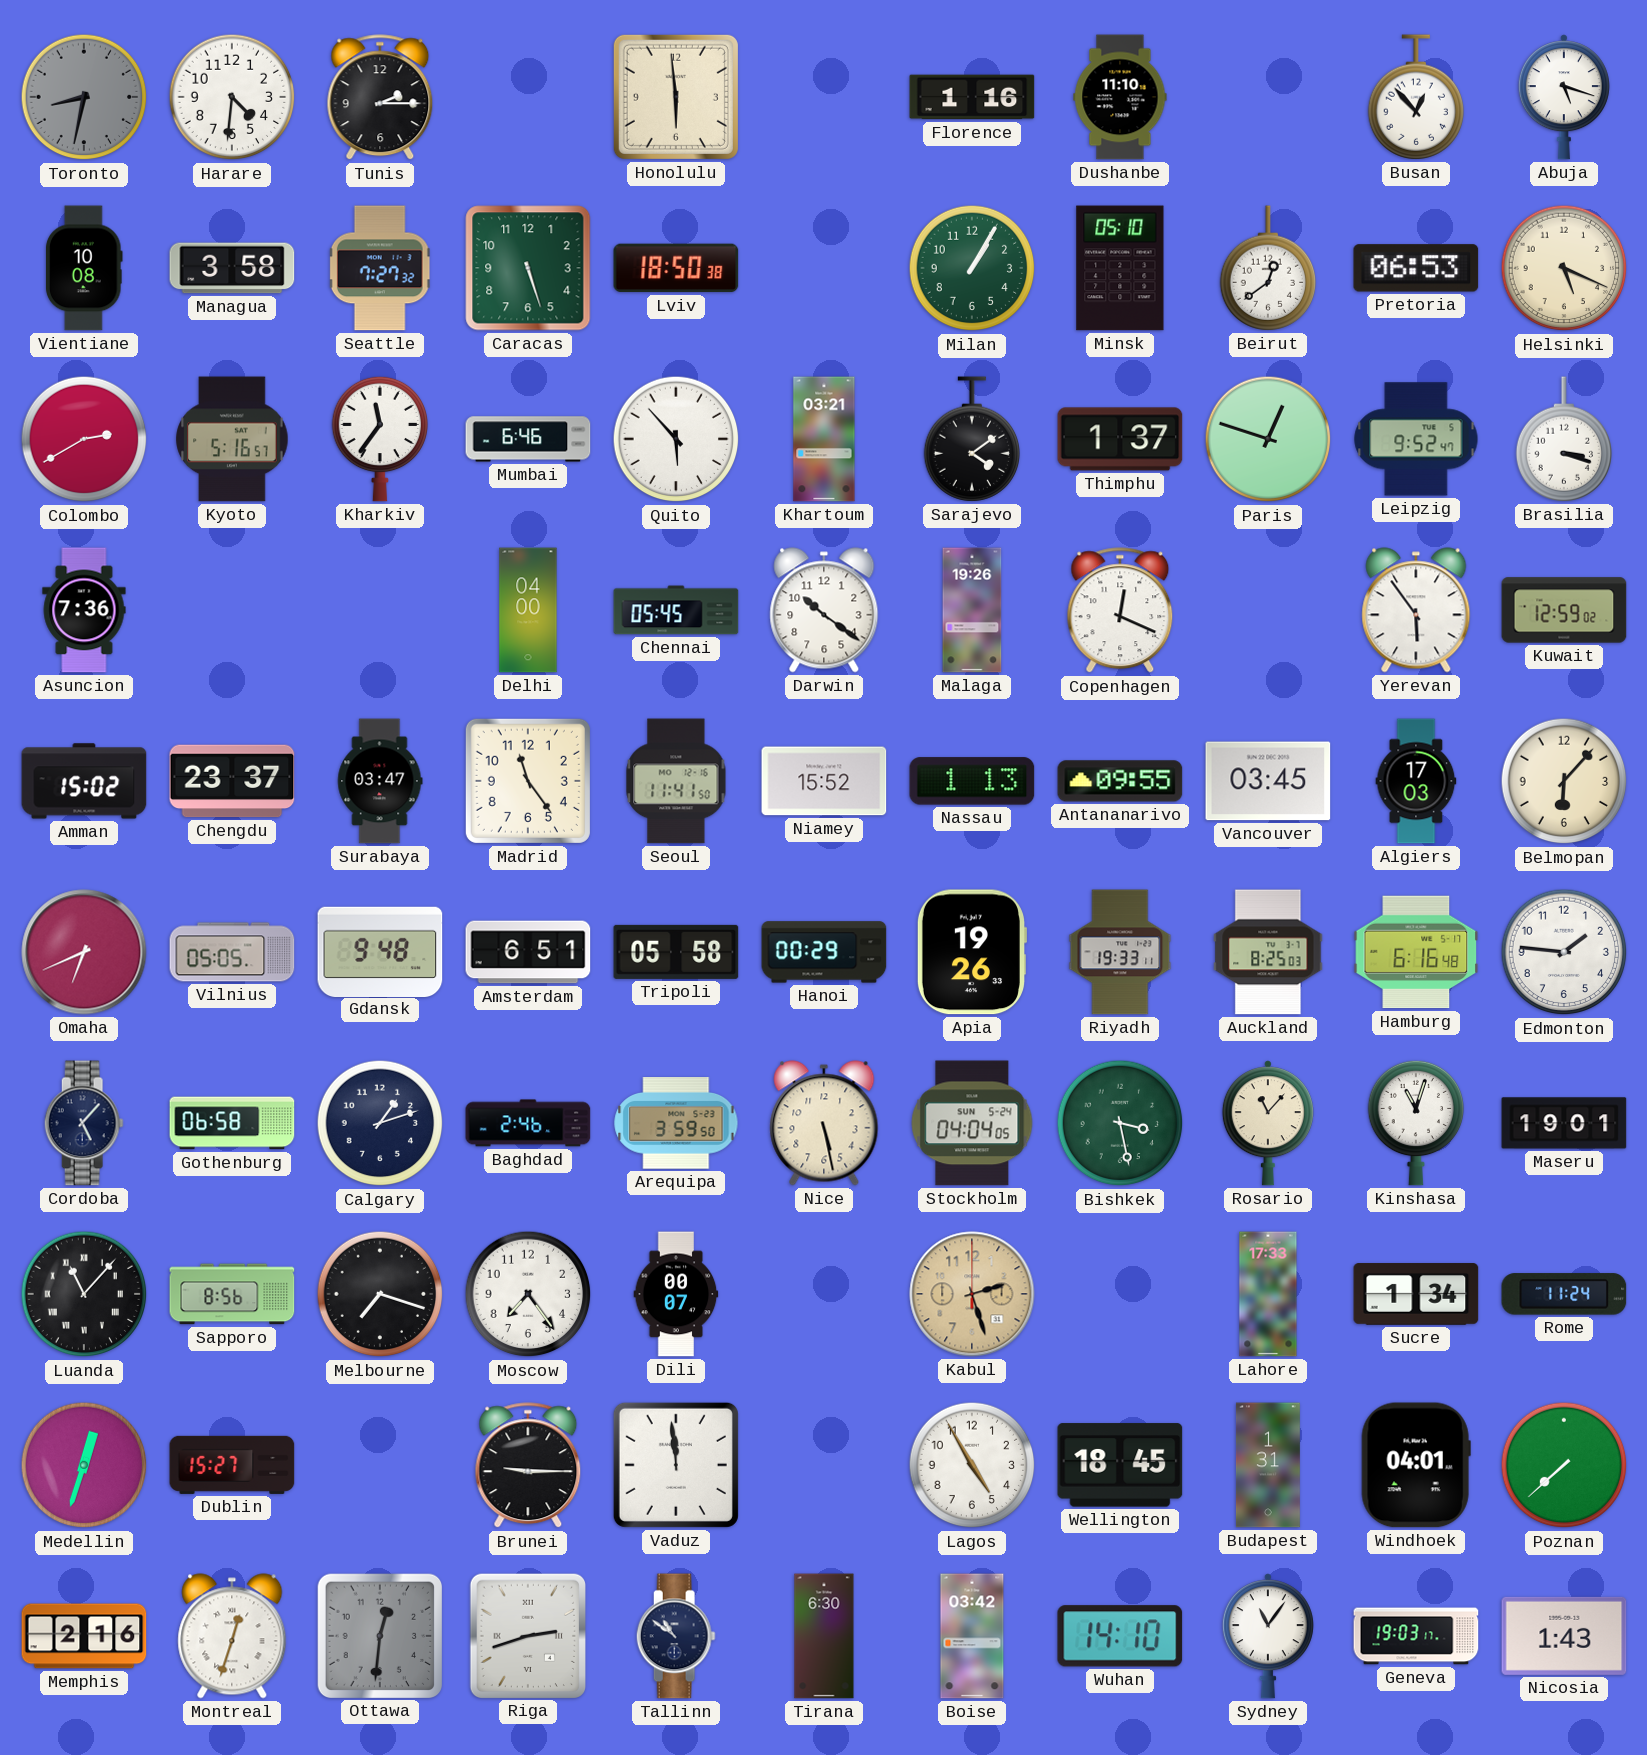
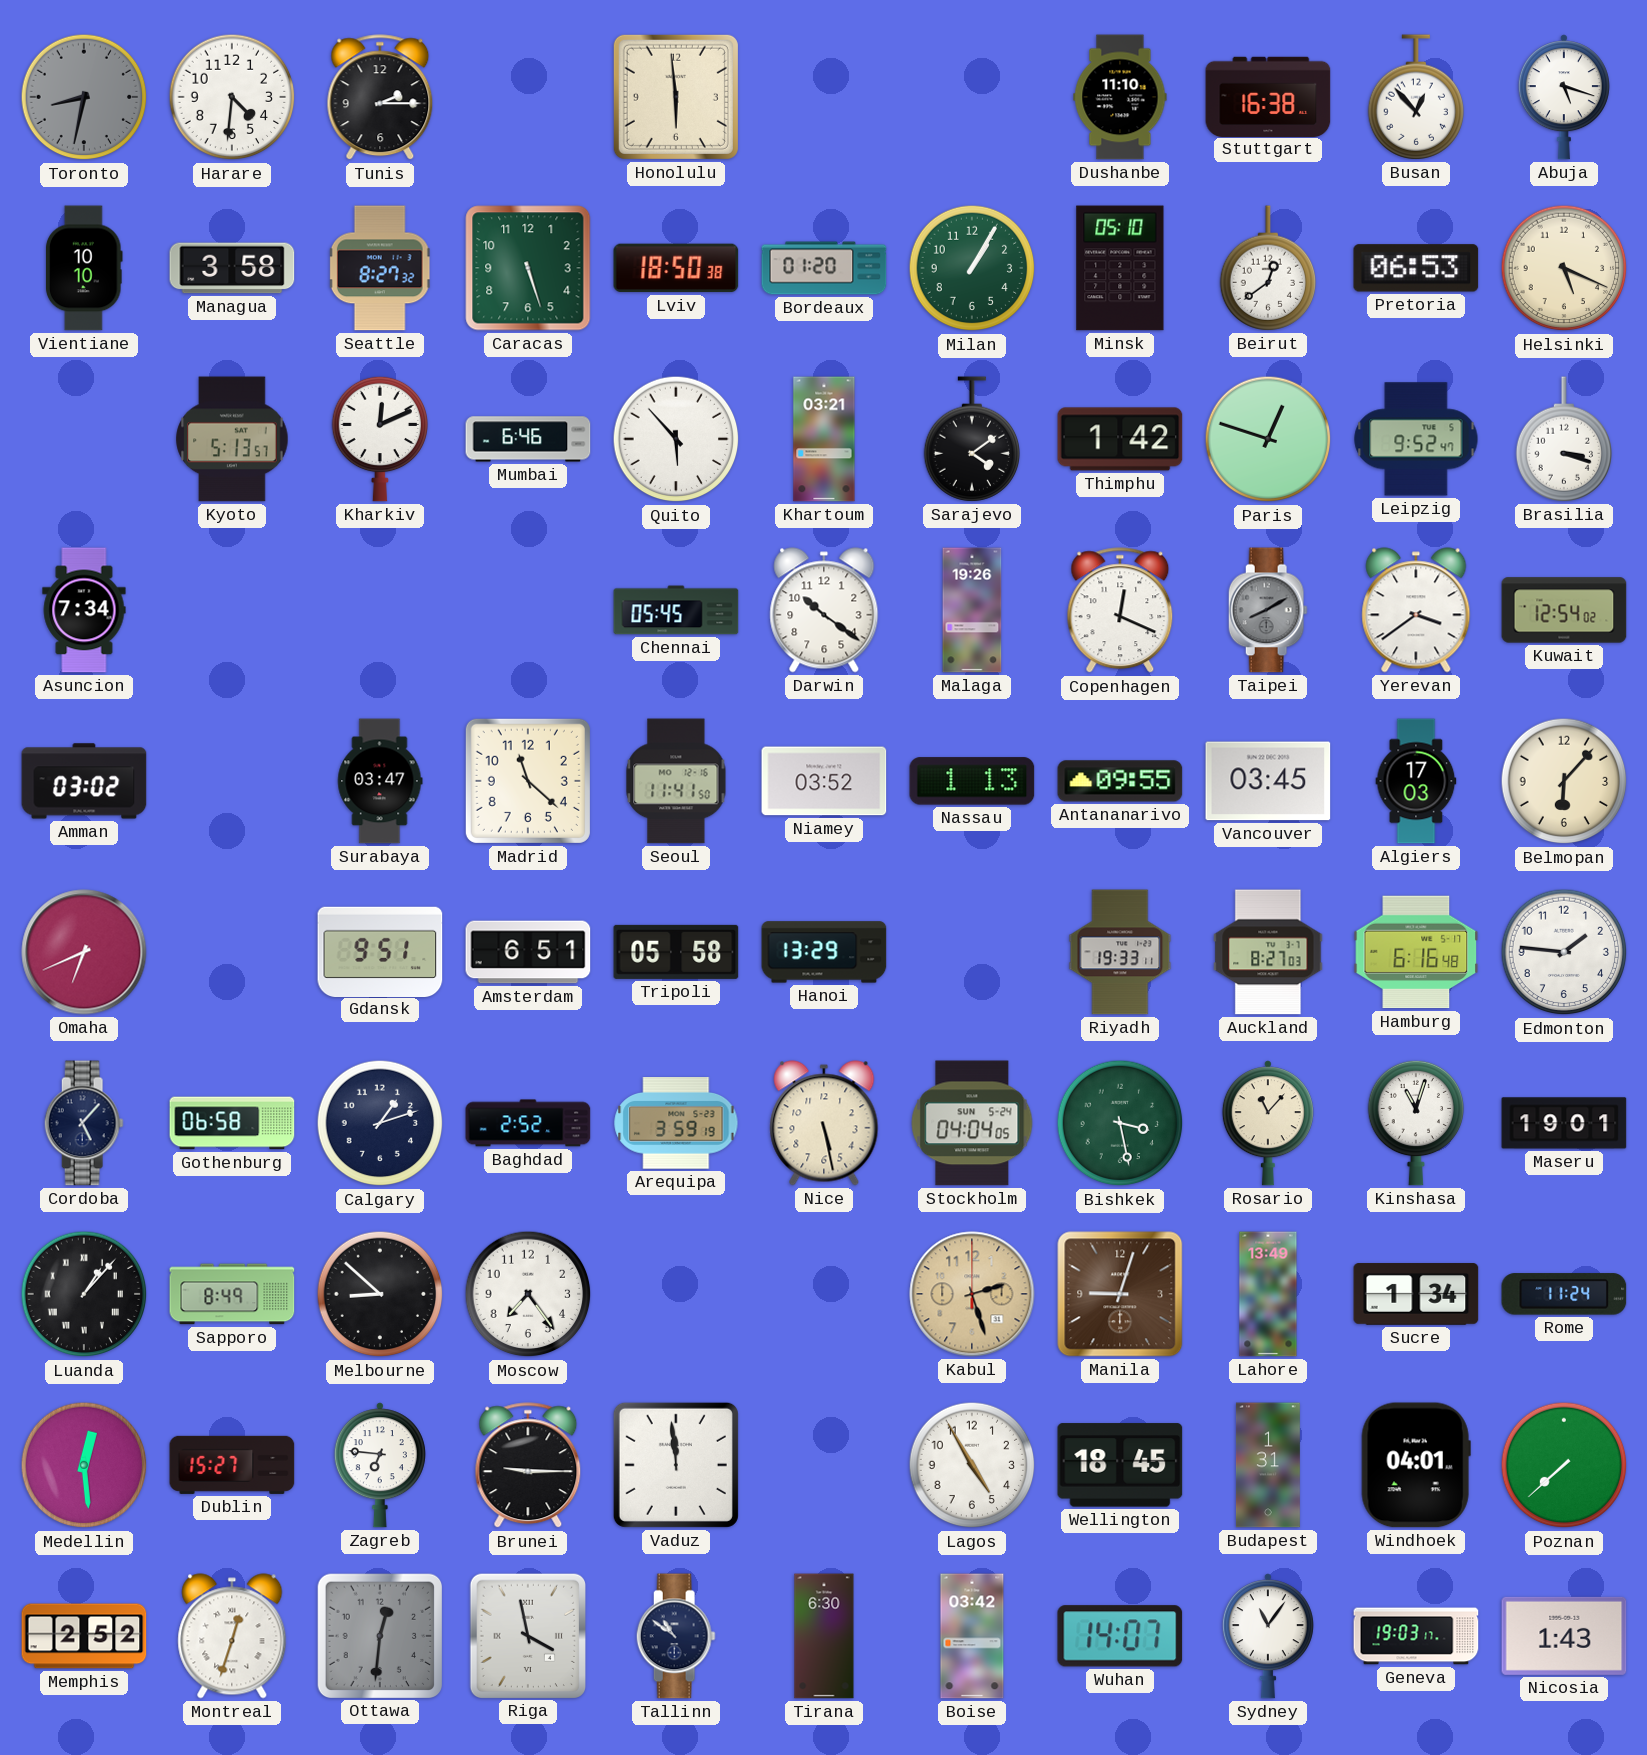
Florence: 1:16 -> none (972, 97)
Stuttgart: none -> 16:38 (1268, 96)
Vientiane: 10:08 -> 10:10 (84, 268)
Seattle: 7:27 -> 8:27 (380, 268)
Bordeaux: none -> 01:20 (824, 268)
Colombo: 2:40 -> none (84, 439)
Kyoto: 5:16 -> 5:13 (232, 439)
Kharkiv: 11:36 -> 12:11 (379, 439)
Thimphu: 1:37 -> 1:42 (1120, 439)
Asuncion: 7:36 -> 7:34 (84, 610)
Delhi: 04:00 -> none (528, 610)
Taipei: none -> 8:10 (1268, 610)
Yerevan: 5:54 -> 3:39 (1416, 610)
Kuwait: 12:59 -> 12:54 (1564, 610)
Amman: 15:02 -> 03:02 (84, 781)
Chengdu: 23:37 -> none (232, 781)
Madrid: 11:24 -> 11:22 (528, 781)
Niamey: 15:52 -> 03:52 (824, 781)
Vilnius: 05:05 -> none (232, 952)
Gdansk: 9:48 -> 9:51 (380, 951)
Hanoi: 00:29 -> 13:29 (824, 952)
Apia: 19:26 -> none (971, 952)
Auckland: 8:25 -> 8:27 (1268, 952)
Baghdad: 2:46 -> 2:52 (528, 1123)
Arequipa: 3:59:50 -> 3:59:19 (676, 1123)
Luanda: 11:07 -> 1:07 (84, 1294)
Sapporo: 8:56 -> 8:49 (232, 1294)
Melbourne: 7:18 -> 8:52 (380, 1294)
Dili: 00:07 -> none (676, 1294)
Manila: none -> 9:03 (1120, 1294)
Lahore: 17:33 -> 13:49 (1268, 1294)
Medellin: 12:33 -> 12:29 (84, 1465)
Zagreb: none -> 6:46 (380, 1465)
Memphis: 2:16 -> 2:52 (84, 1636)
Riga: 2:42 -> 3:58 (527, 1635)
Wuhan: 14:10 -> 14:07 (1120, 1636)
